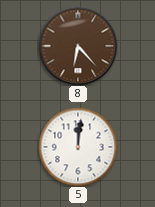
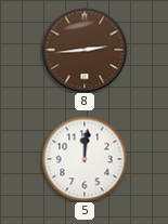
8: 6:23 -> 2:44 (85, 50)
